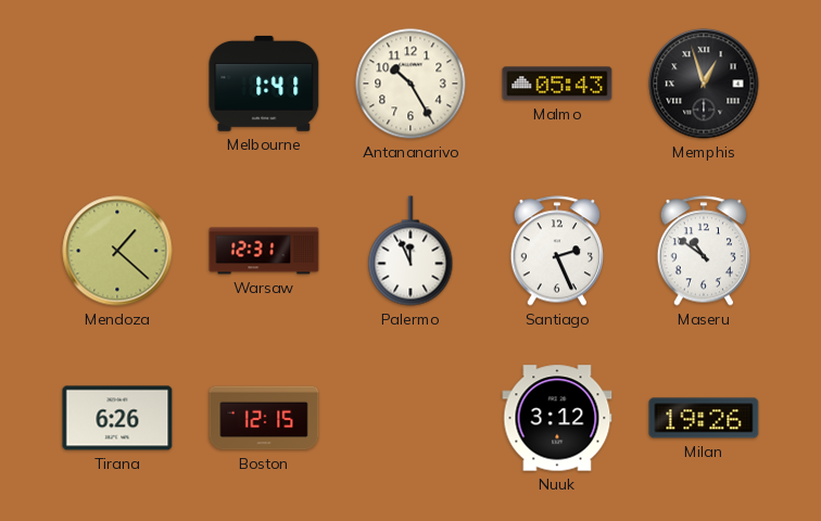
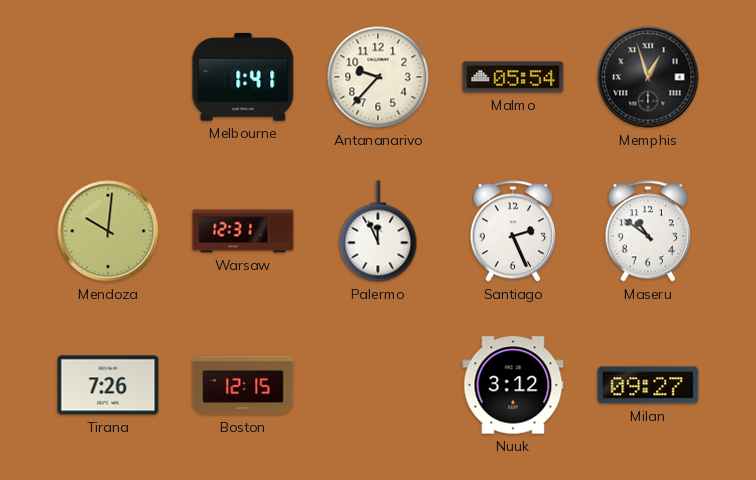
Antananarivo: 10:25 -> 9:37 (378, 77)
Malmo: 05:43 -> 05:54 (513, 77)
Mendoza: 1:22 -> 10:01 (108, 231)
Tirana: 6:26 -> 7:26 (108, 385)
Milan: 19:26 -> 09:27 (648, 385)
